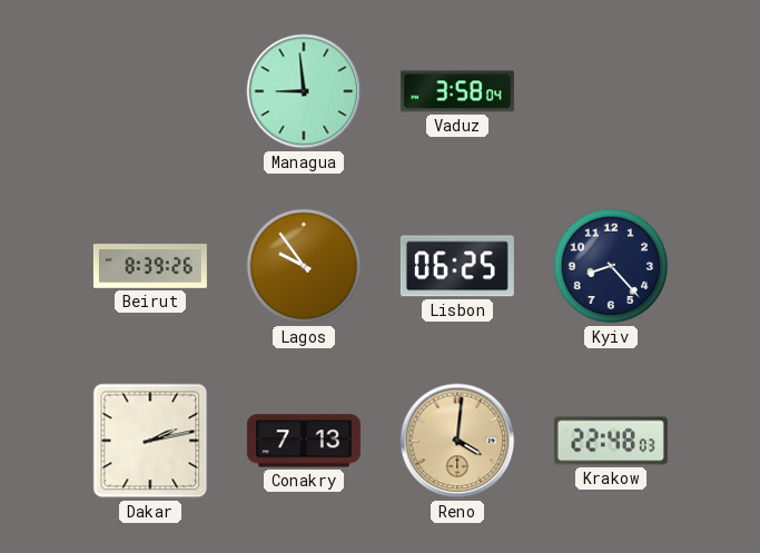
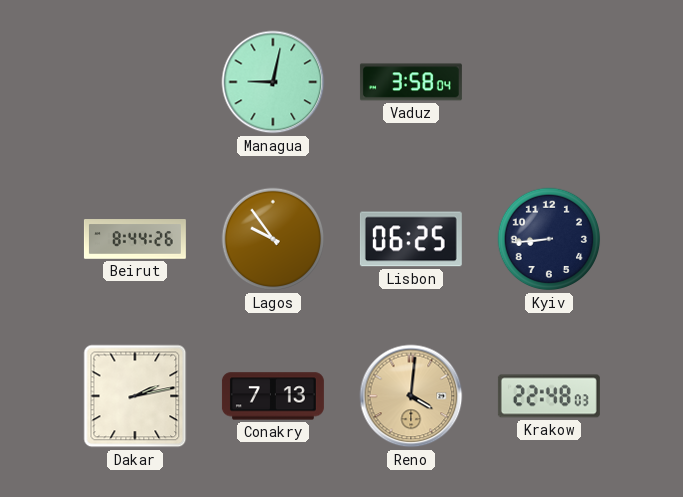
Managua: 8:59 -> 9:02 (273, 82)
Beirut: 8:39 -> 8:44 (135, 239)
Kyiv: 8:23 -> 8:44 (549, 239)
